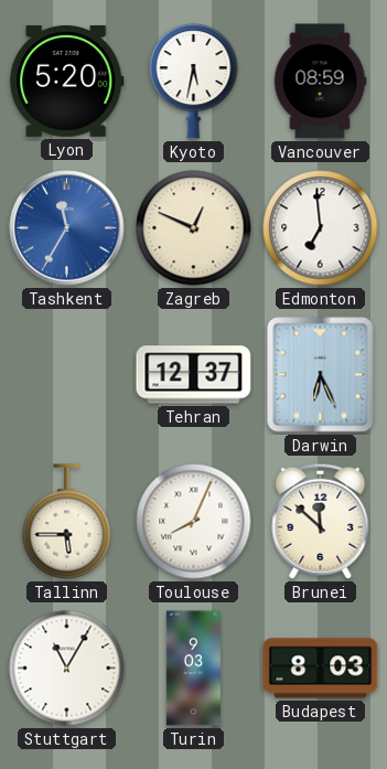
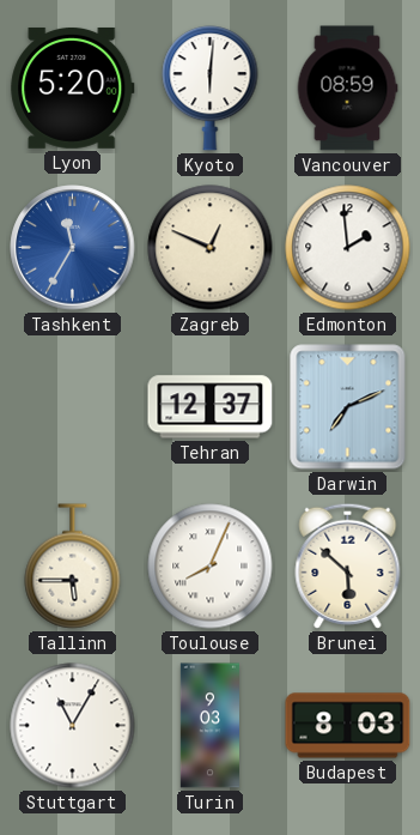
Kyoto: 5:32 -> 6:01 (211, 89)
Edmonton: 6:59 -> 1:59 (348, 248)
Darwin: 6:26 -> 7:11 (348, 407)
Brunei: 11:52 -> 5:52 (348, 565)
